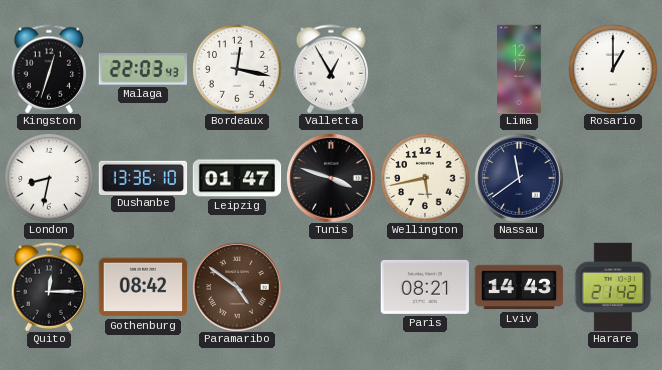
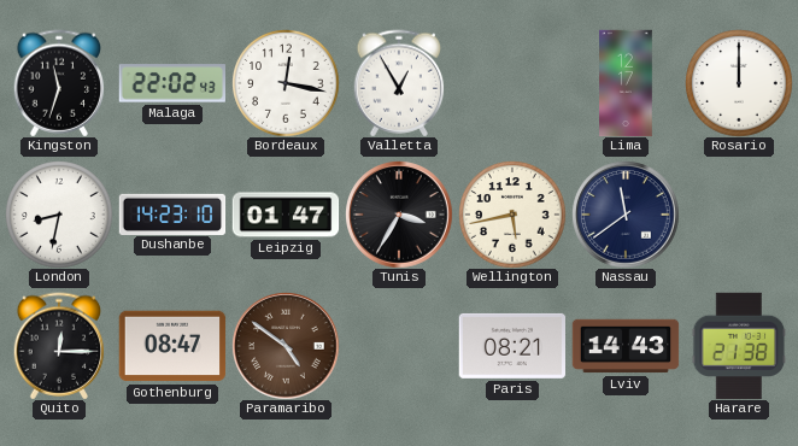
Kingston: 12:33 -> 11:33 (59, 83)
Malaga: 22:03 -> 22:02 (171, 83)
Rosario: 1:00 -> 12:00 (739, 83)
Dushanbe: 13:36 -> 14:23 (172, 213)
Tunis: 3:48 -> 3:35 (399, 215)
Gothenburg: 08:42 -> 08:47 (172, 346)
Harare: 21:42 -> 21:38 (739, 346)
